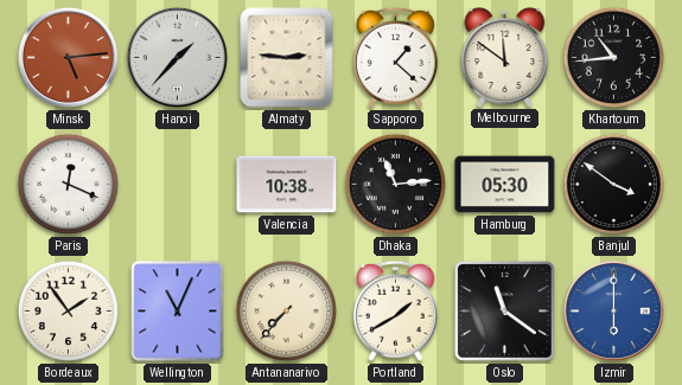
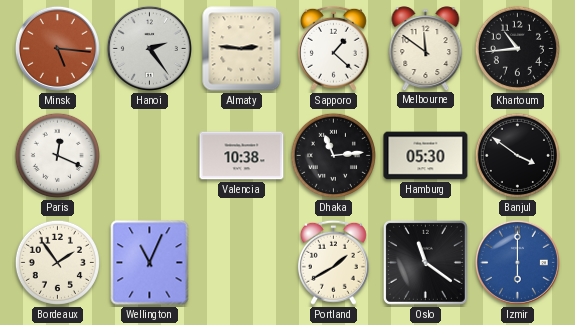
Minsk: 5:14 -> 5:16 (57, 48)
Hanoi: 1:37 -> 2:24 (149, 48)
Antananarivo: 7:37 -> none (286, 310)
